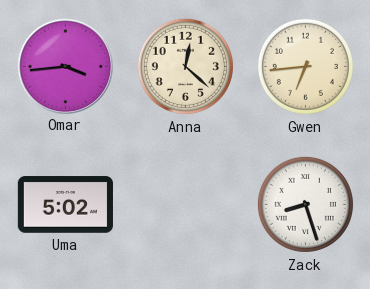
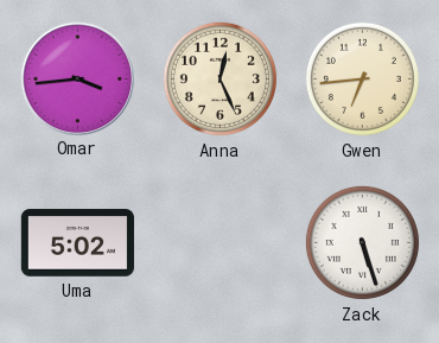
Anna: 12:22 -> 12:26 (220, 78)
Zack: 8:27 -> 5:27 (362, 242)
